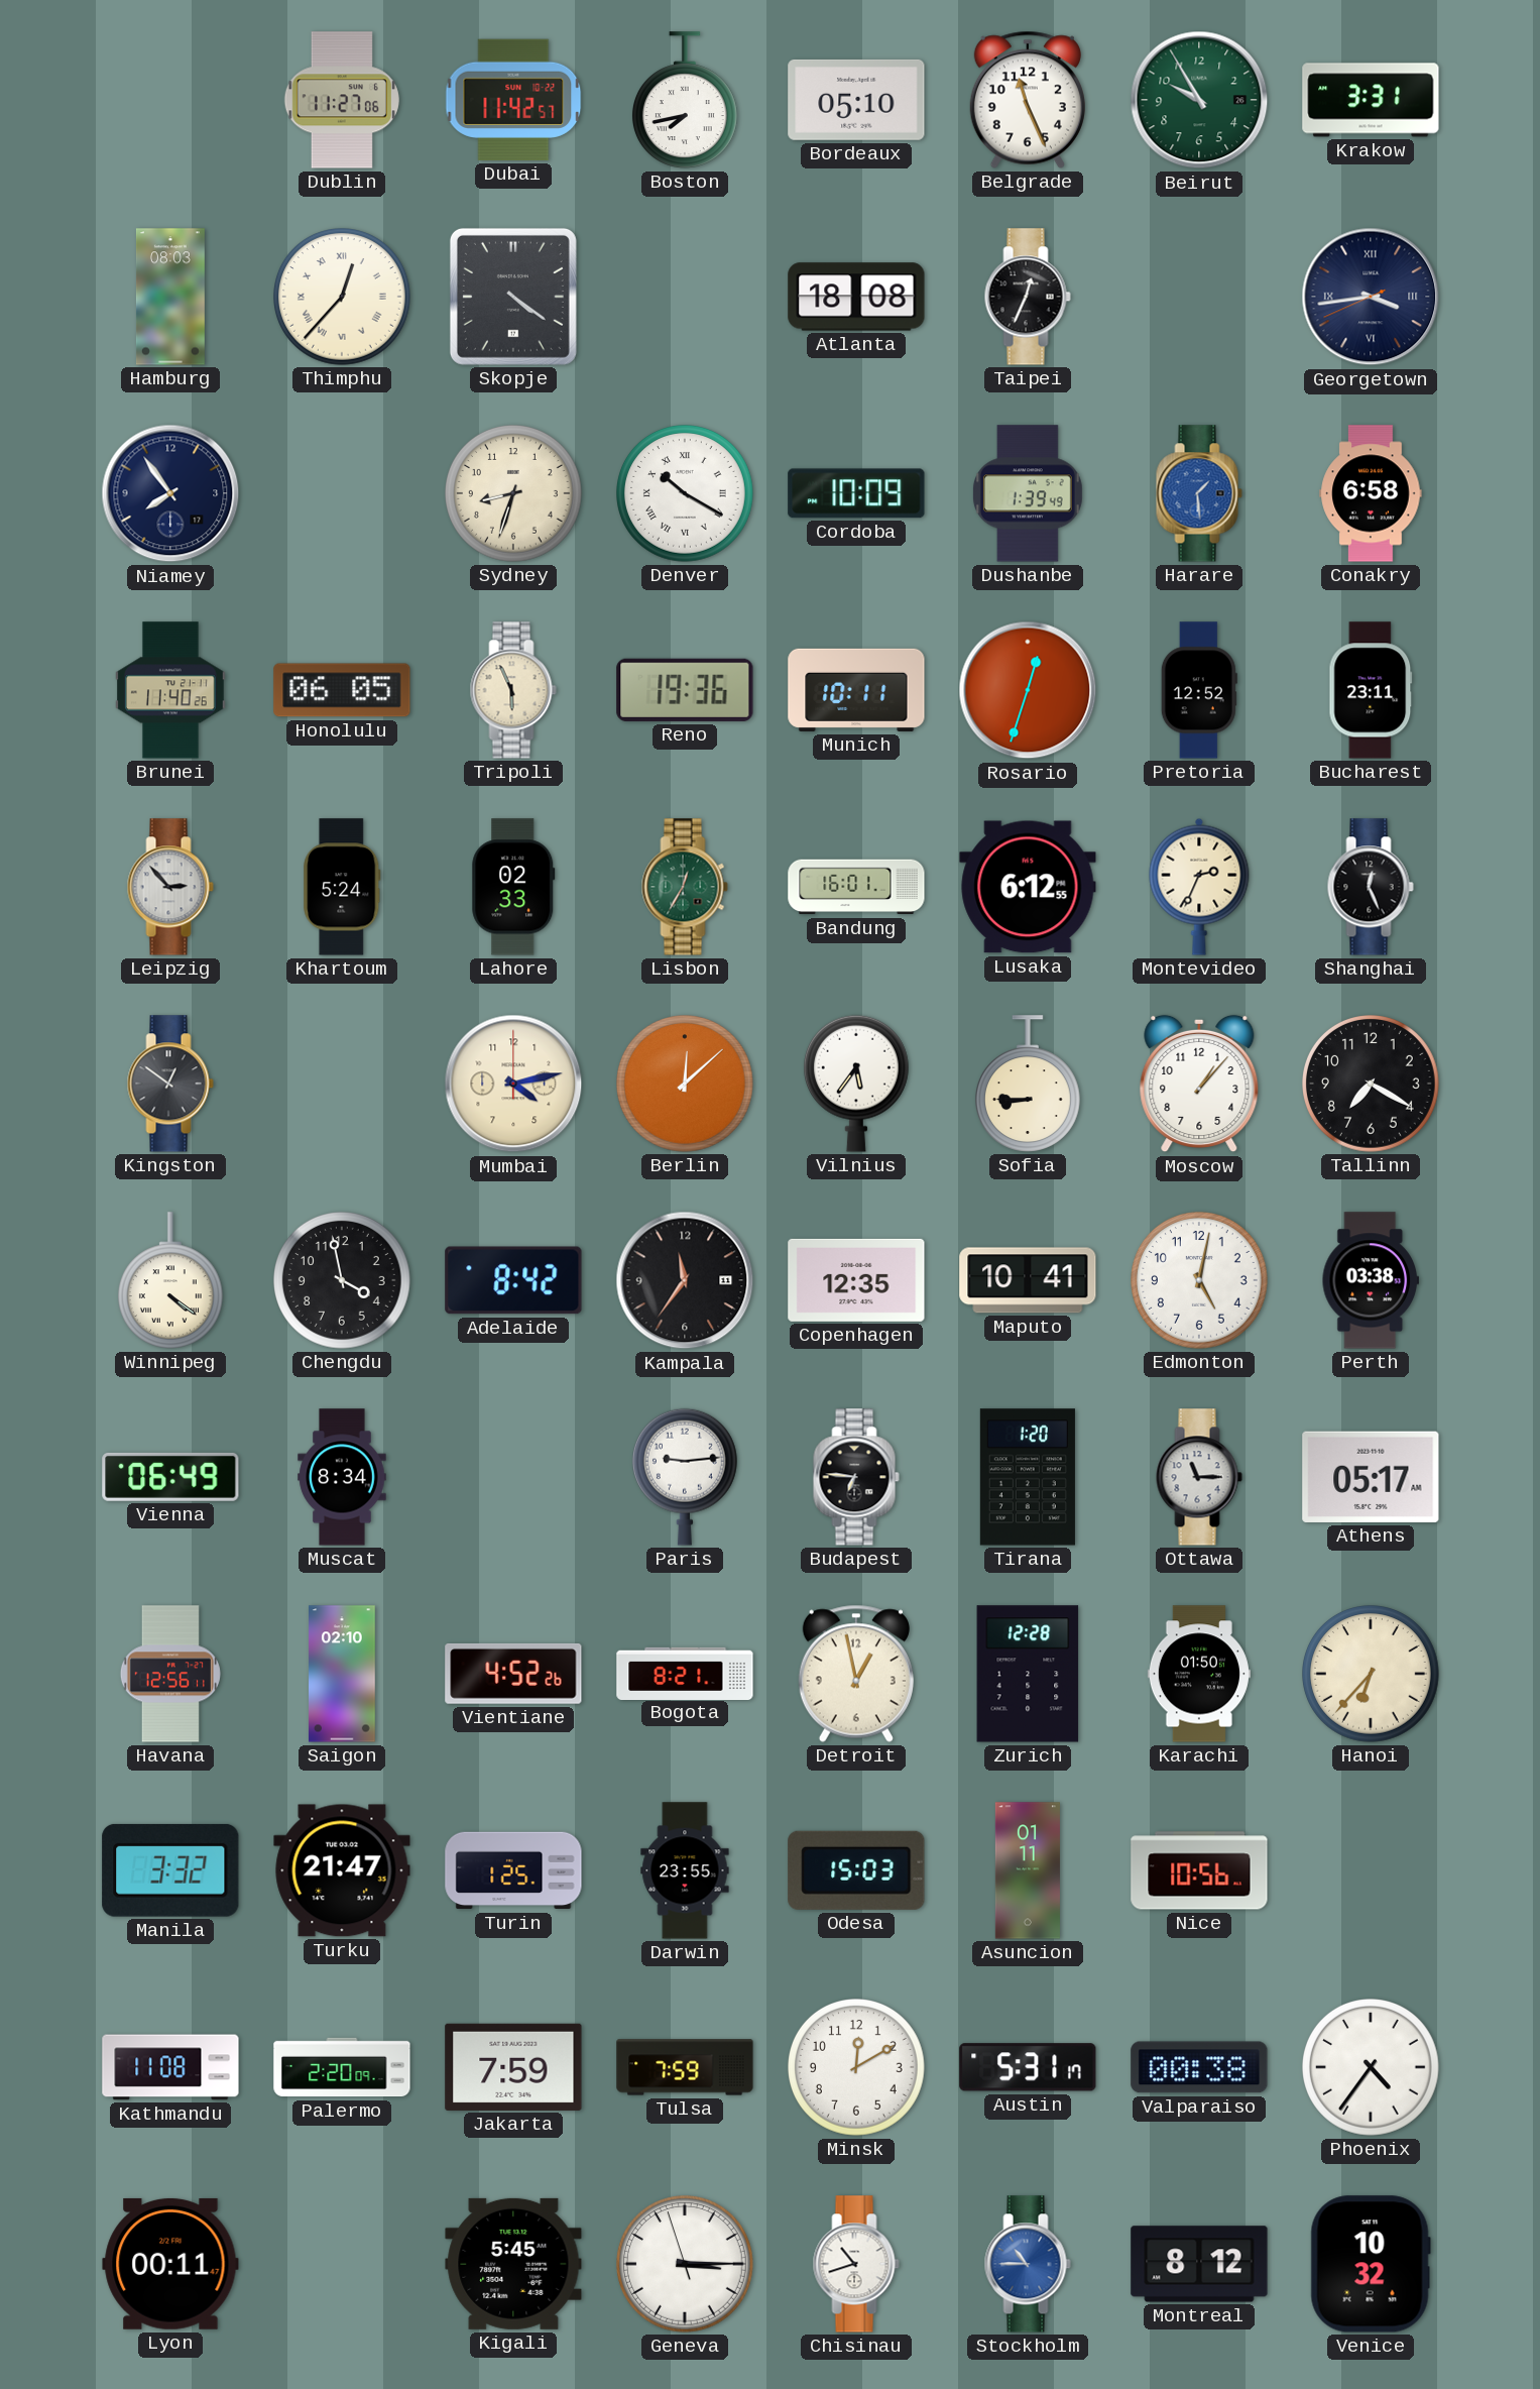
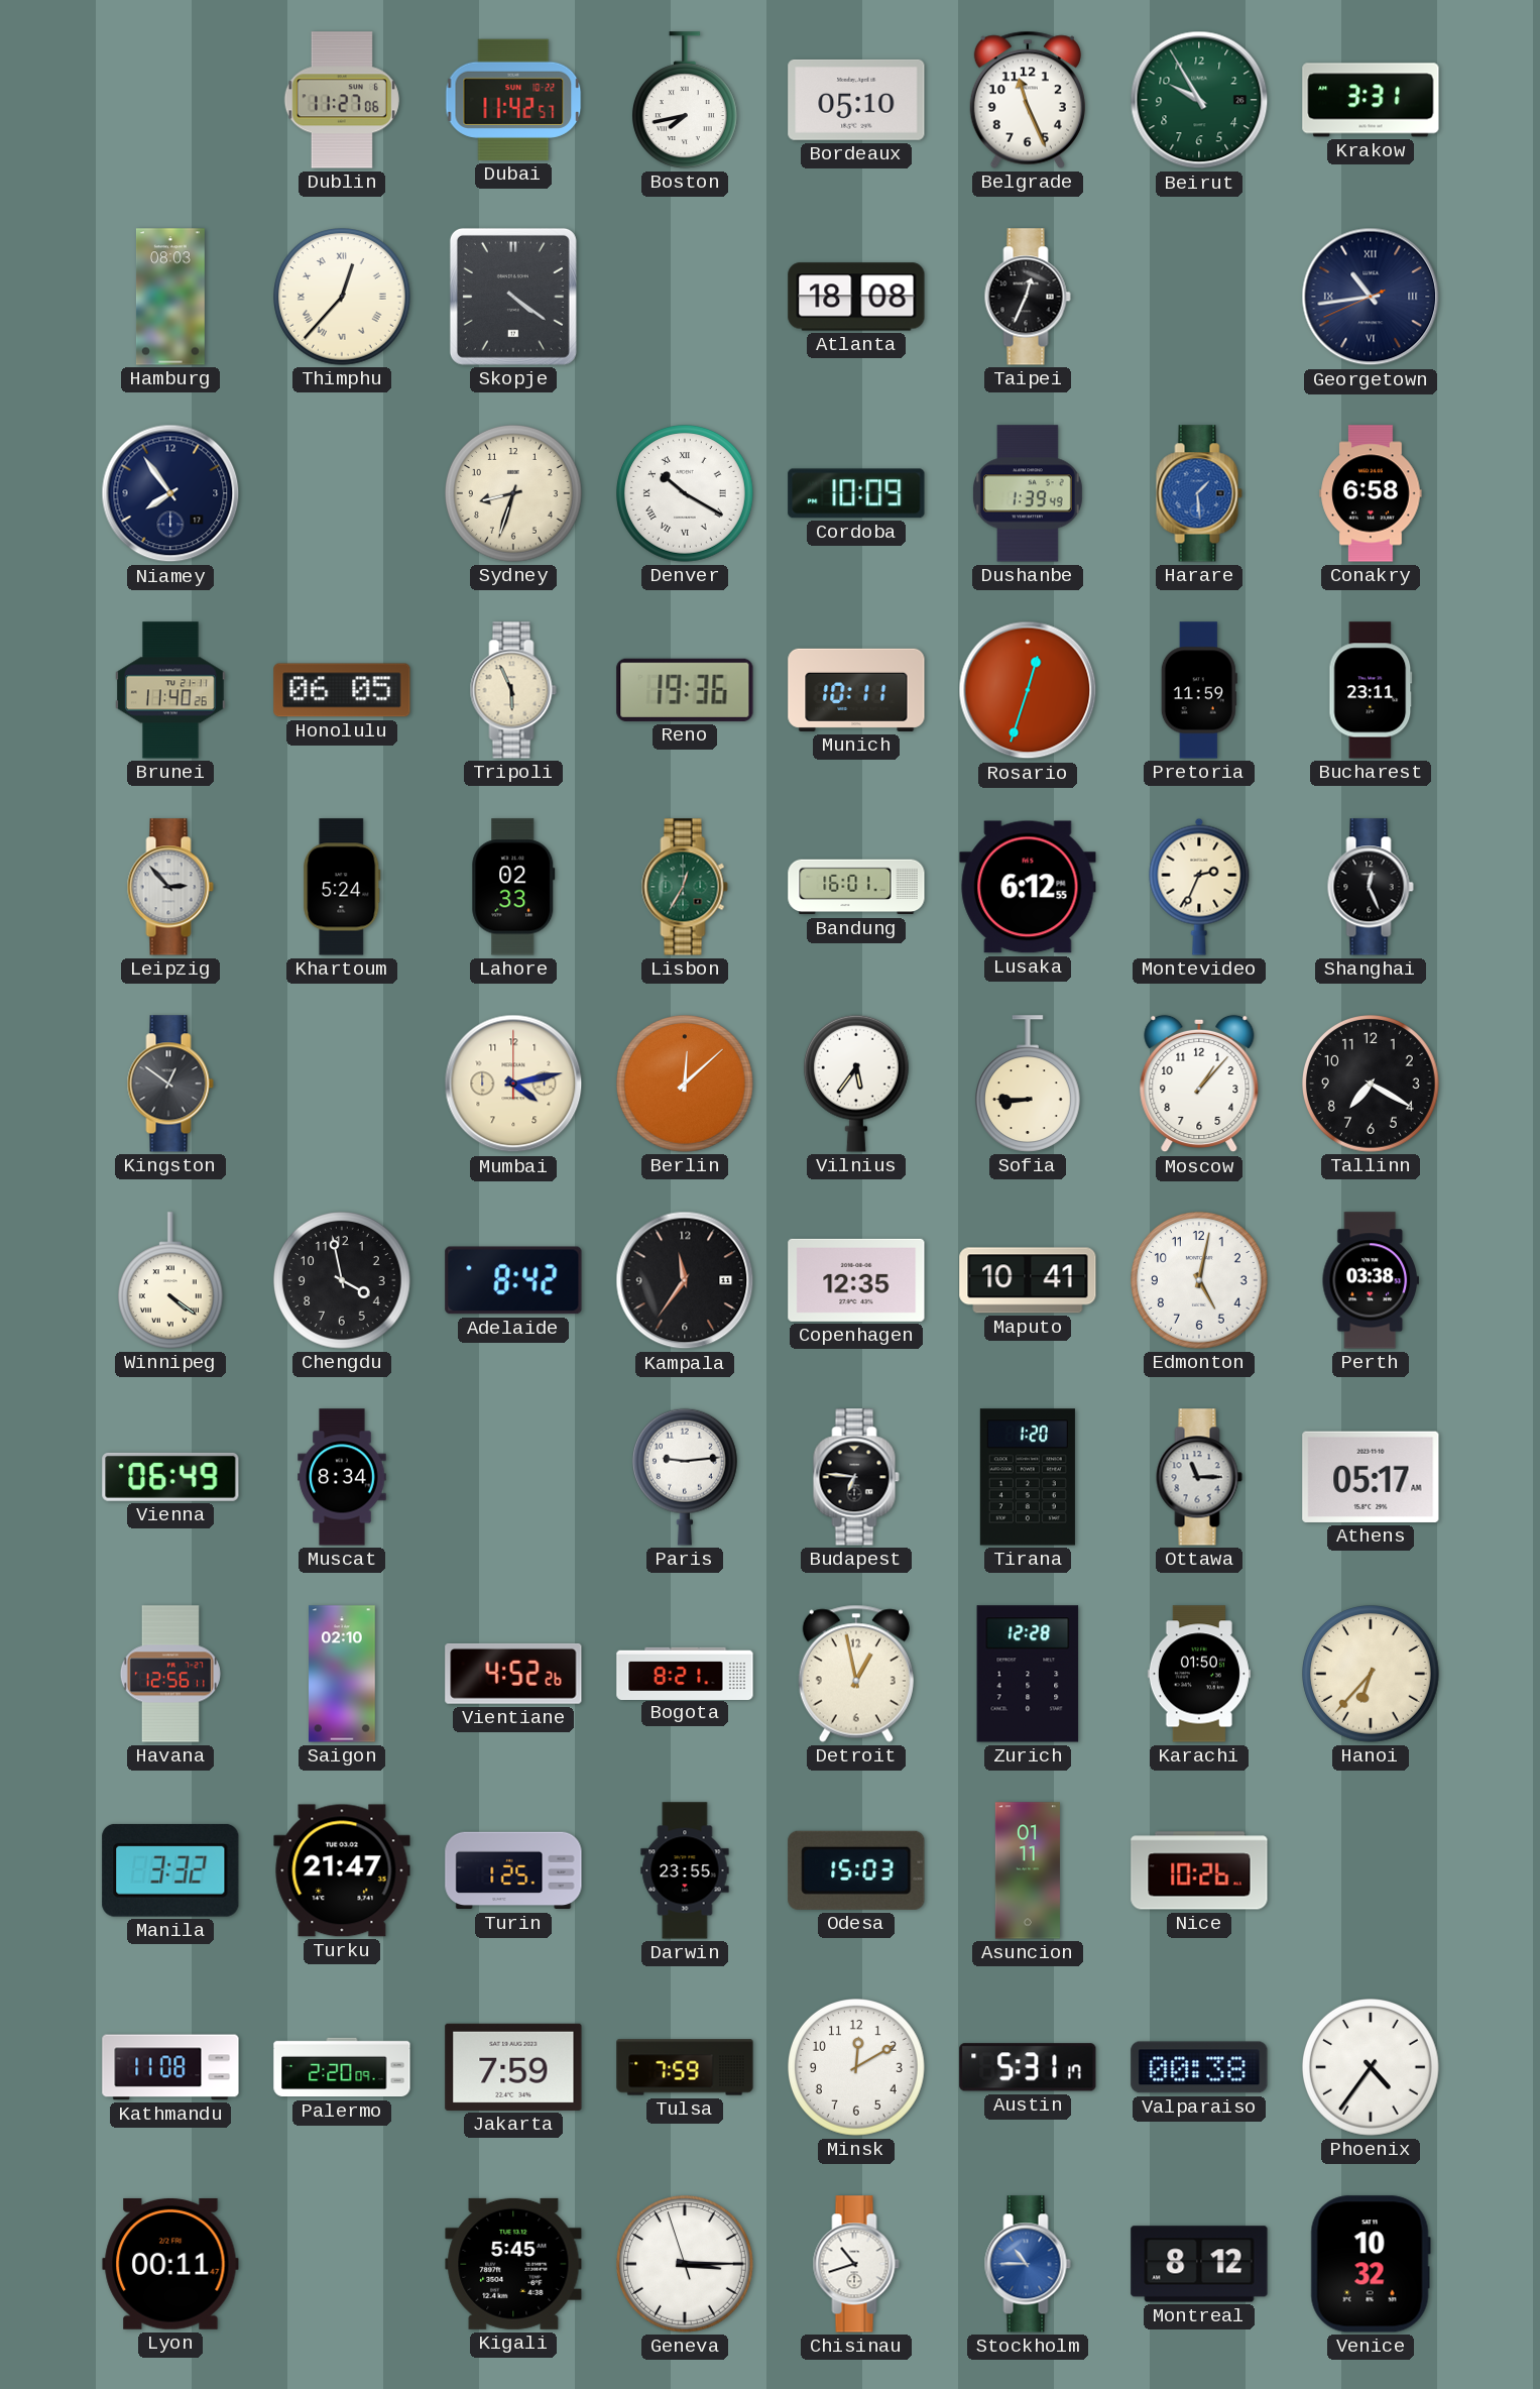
Georgetown: 3:43 -> 10:43 (1371, 297)
Pretoria: 12:52 -> 11:59 (1199, 690)
Nice: 10:56 -> 10:26 (1199, 1870)
